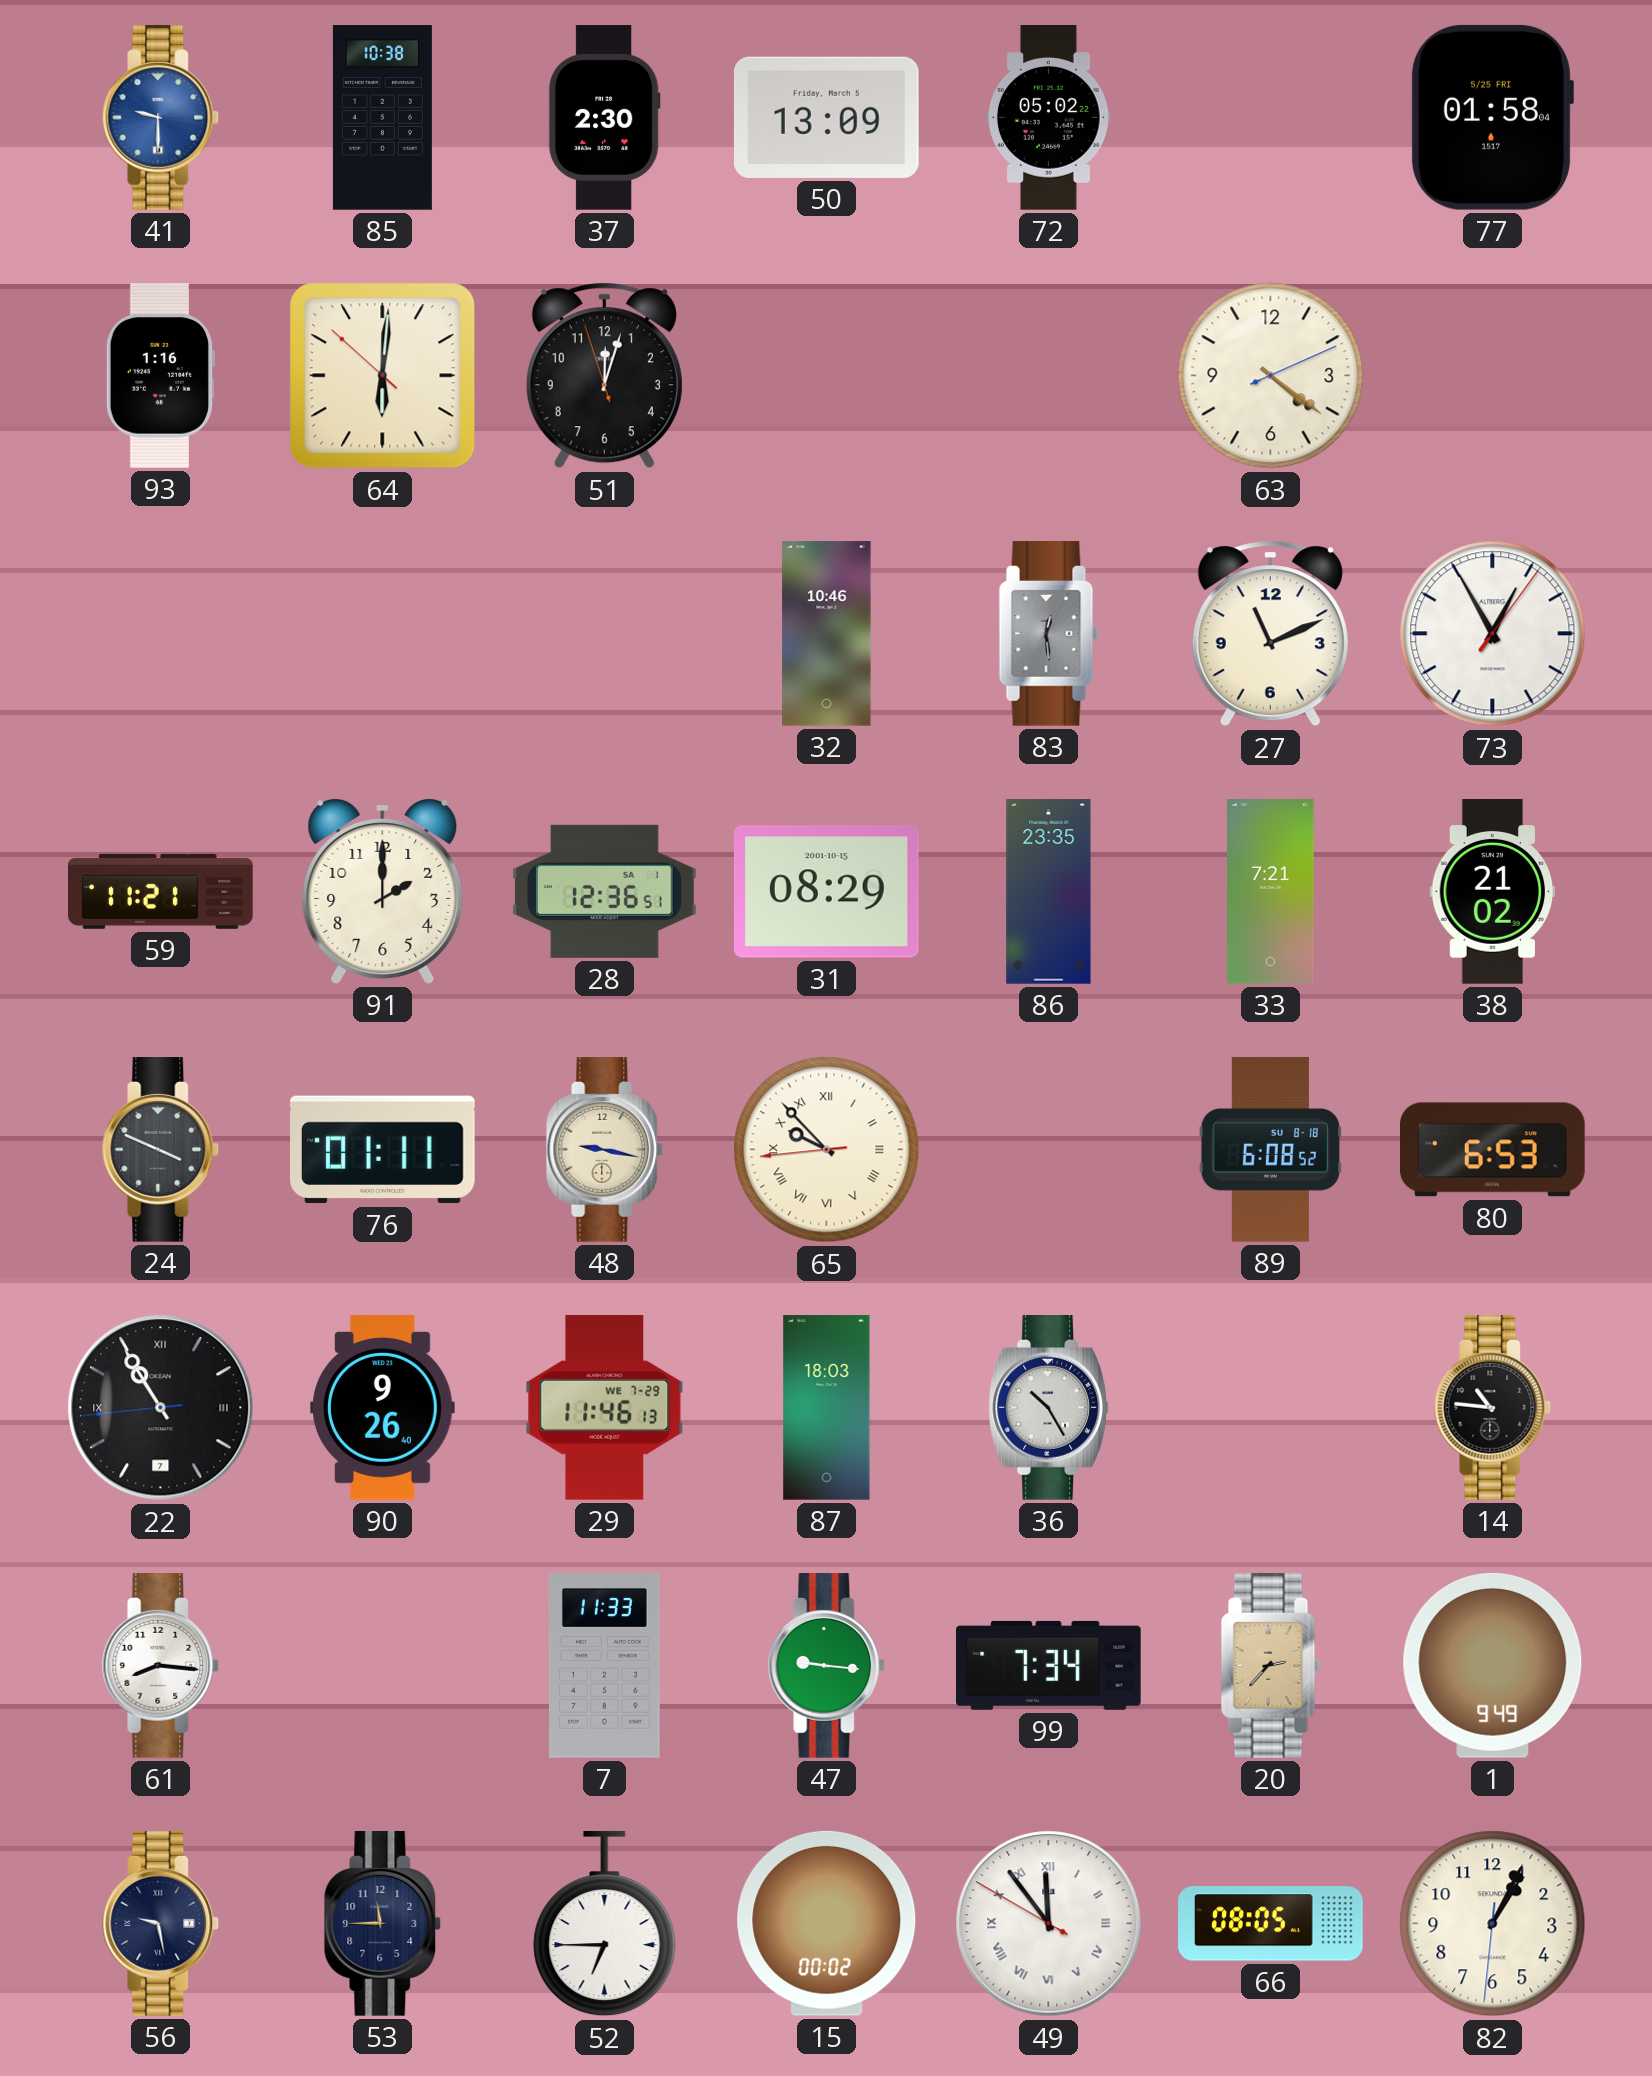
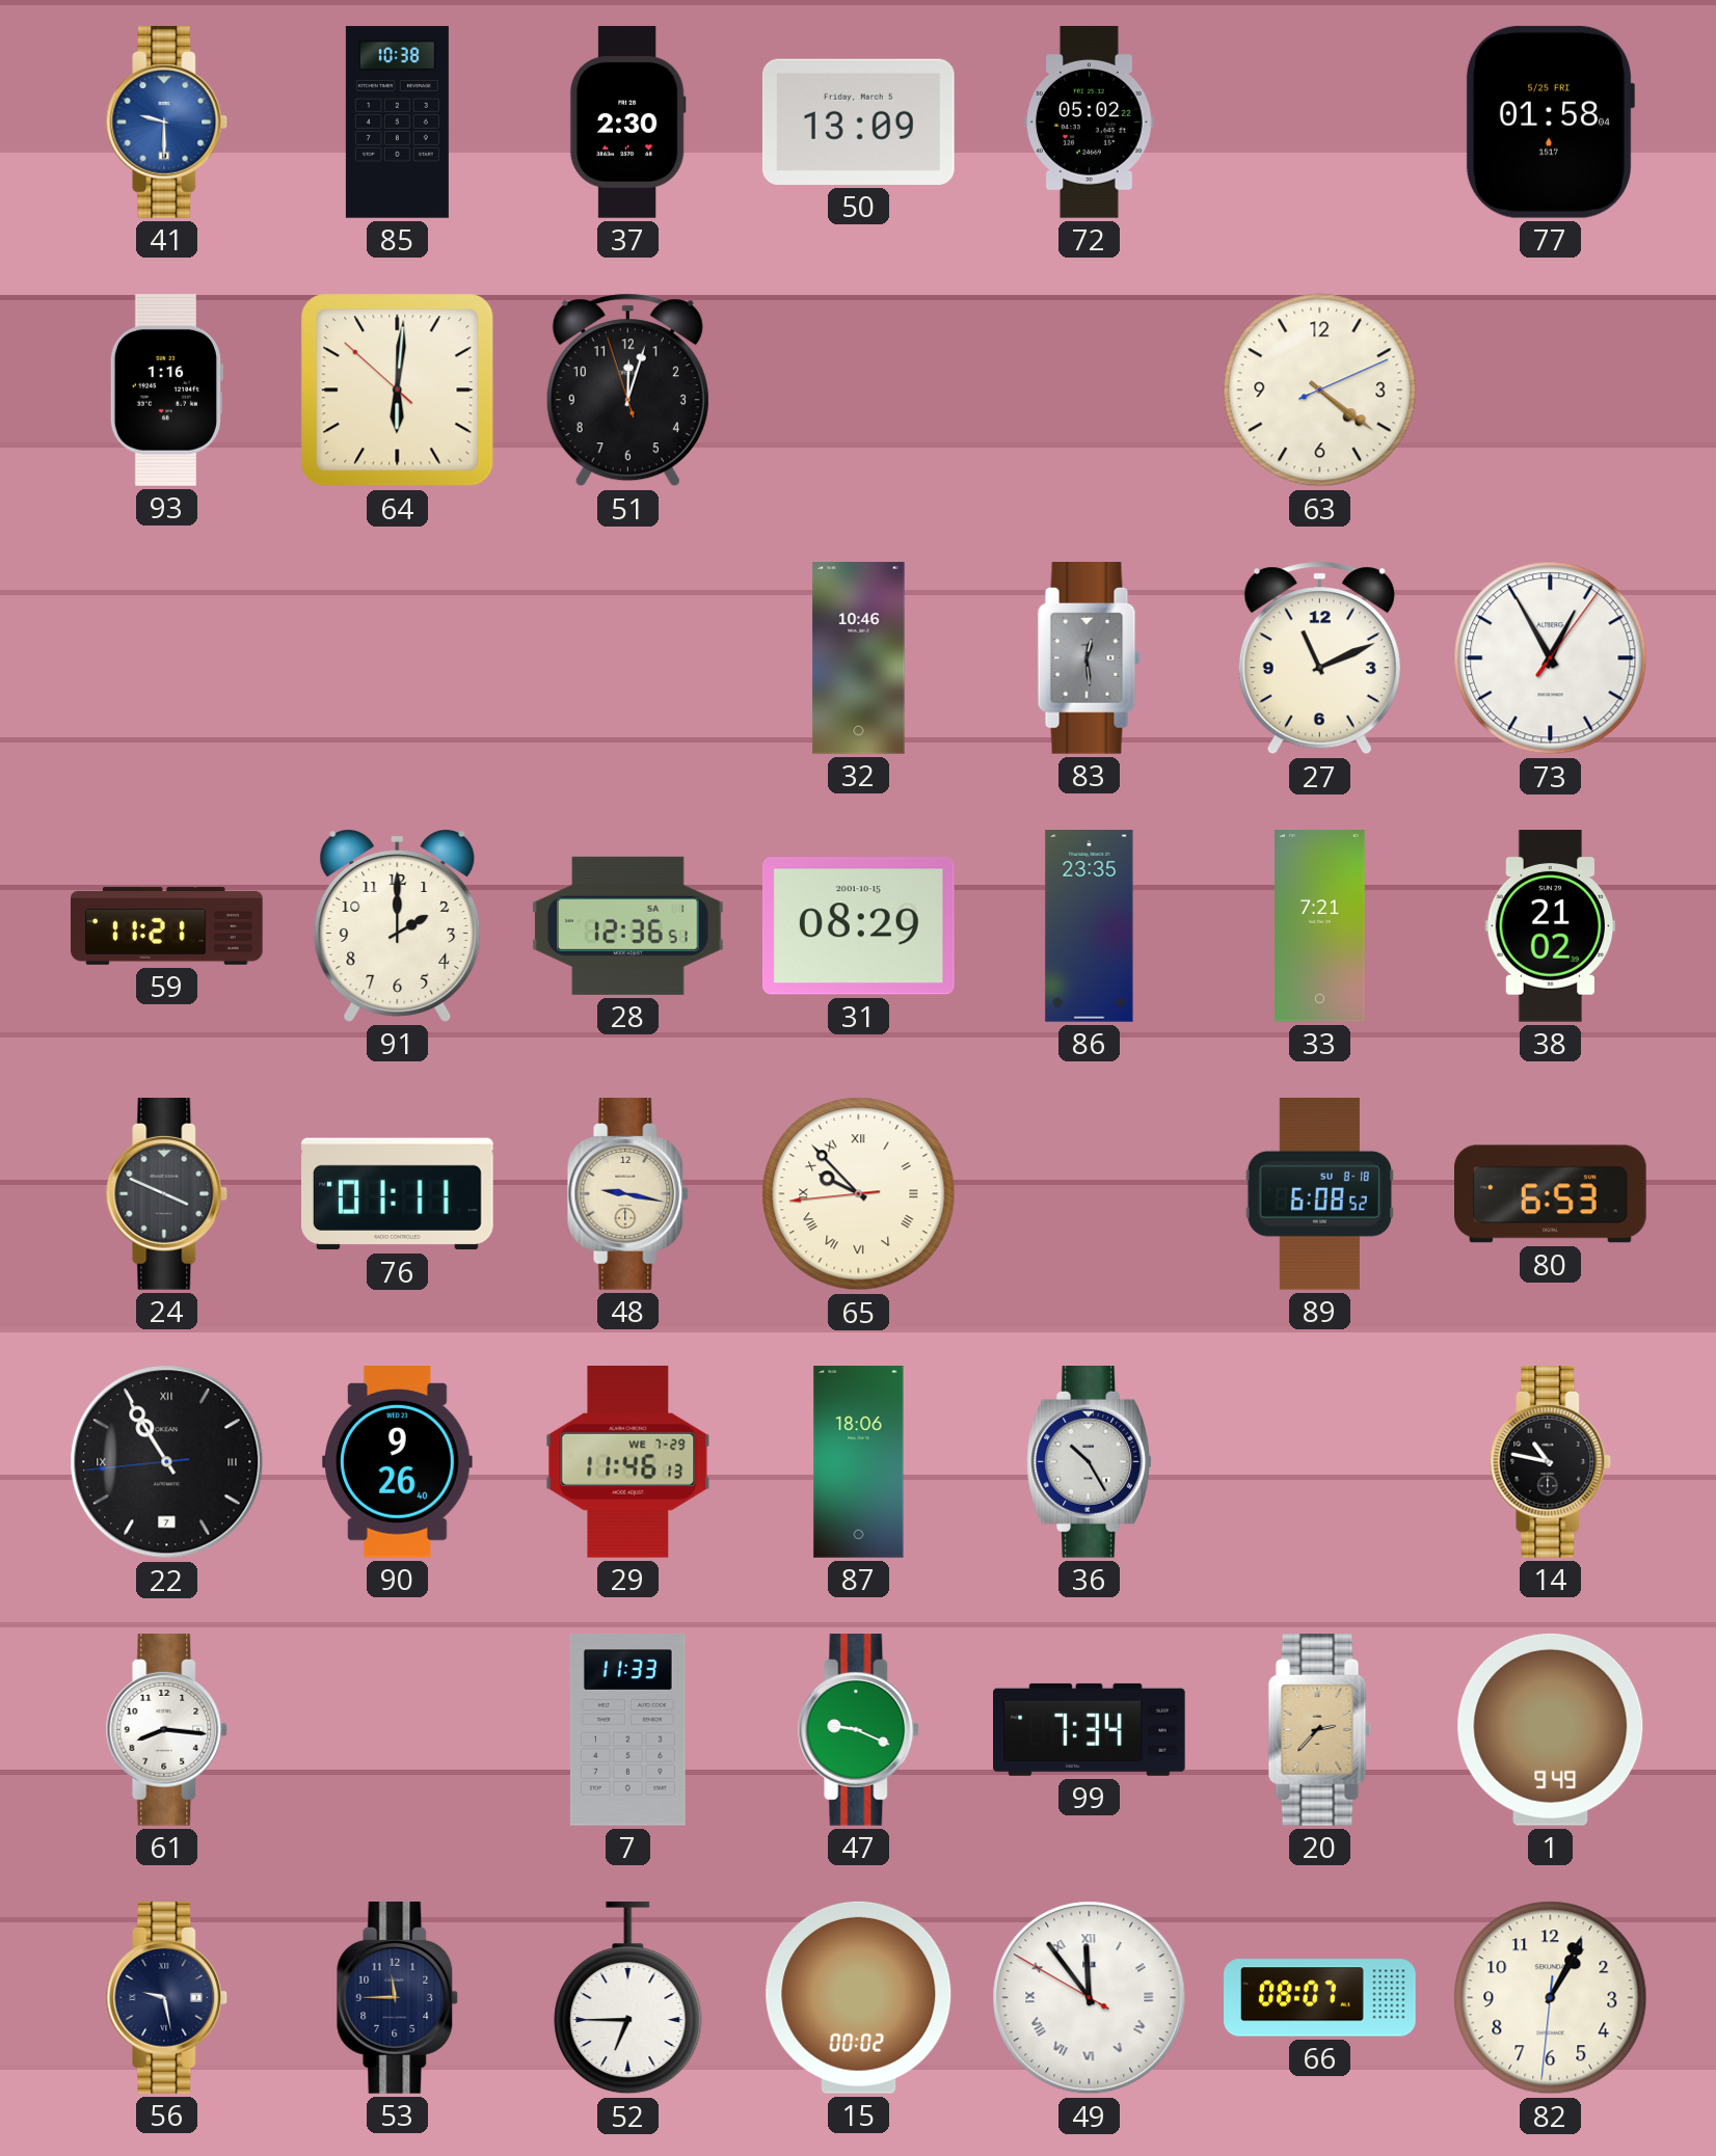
87: 18:03 -> 18:06 (859, 1462)
14: 10:46 -> 10:47 (1551, 1462)
47: 9:16 -> 9:19 (859, 1730)
66: 08:05 -> 08:07 (1320, 1998)
